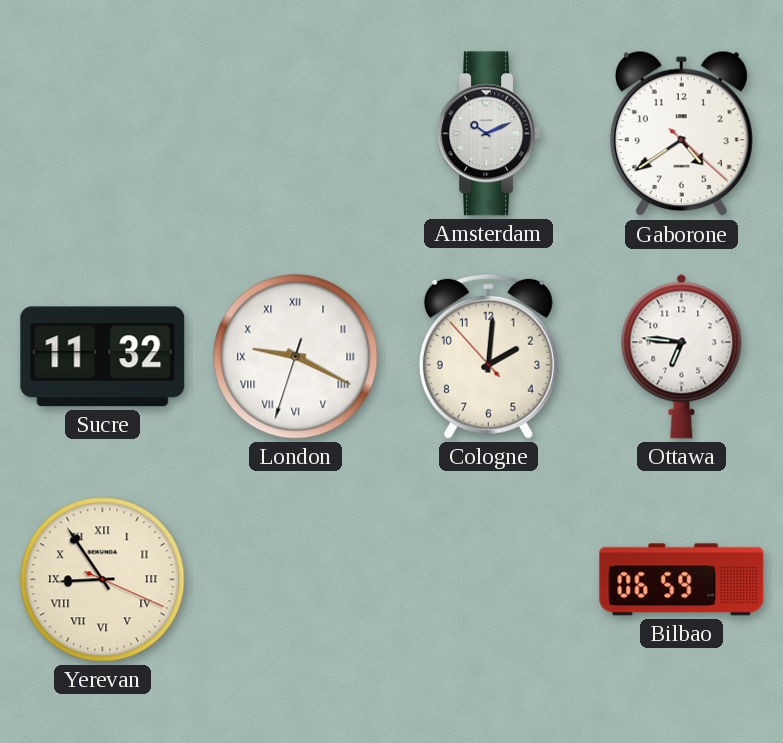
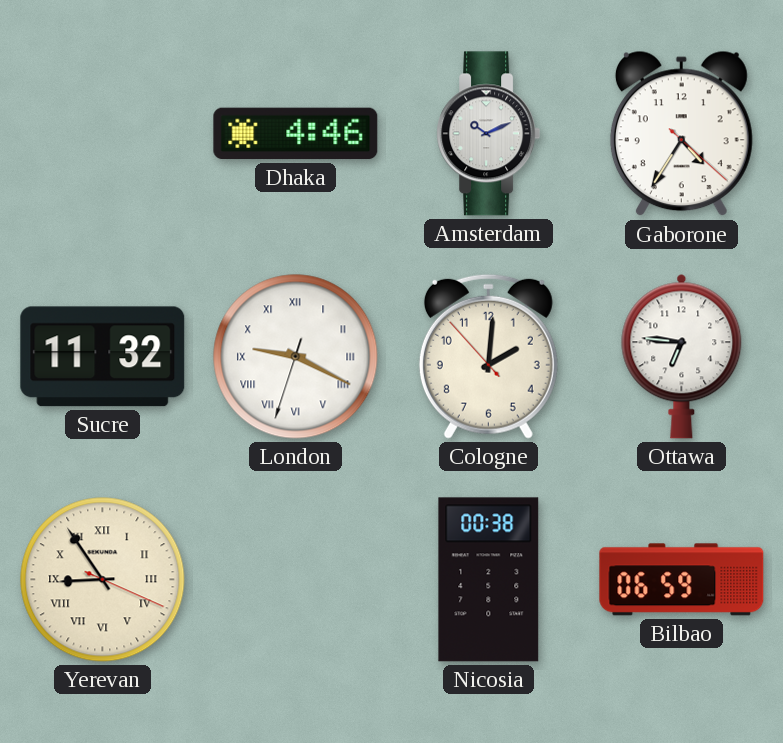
Dhaka: none -> 4:46 (296, 134)
Gaborone: 4:39 -> 4:35 (681, 134)
Nicosia: none -> 00:38 (489, 580)
